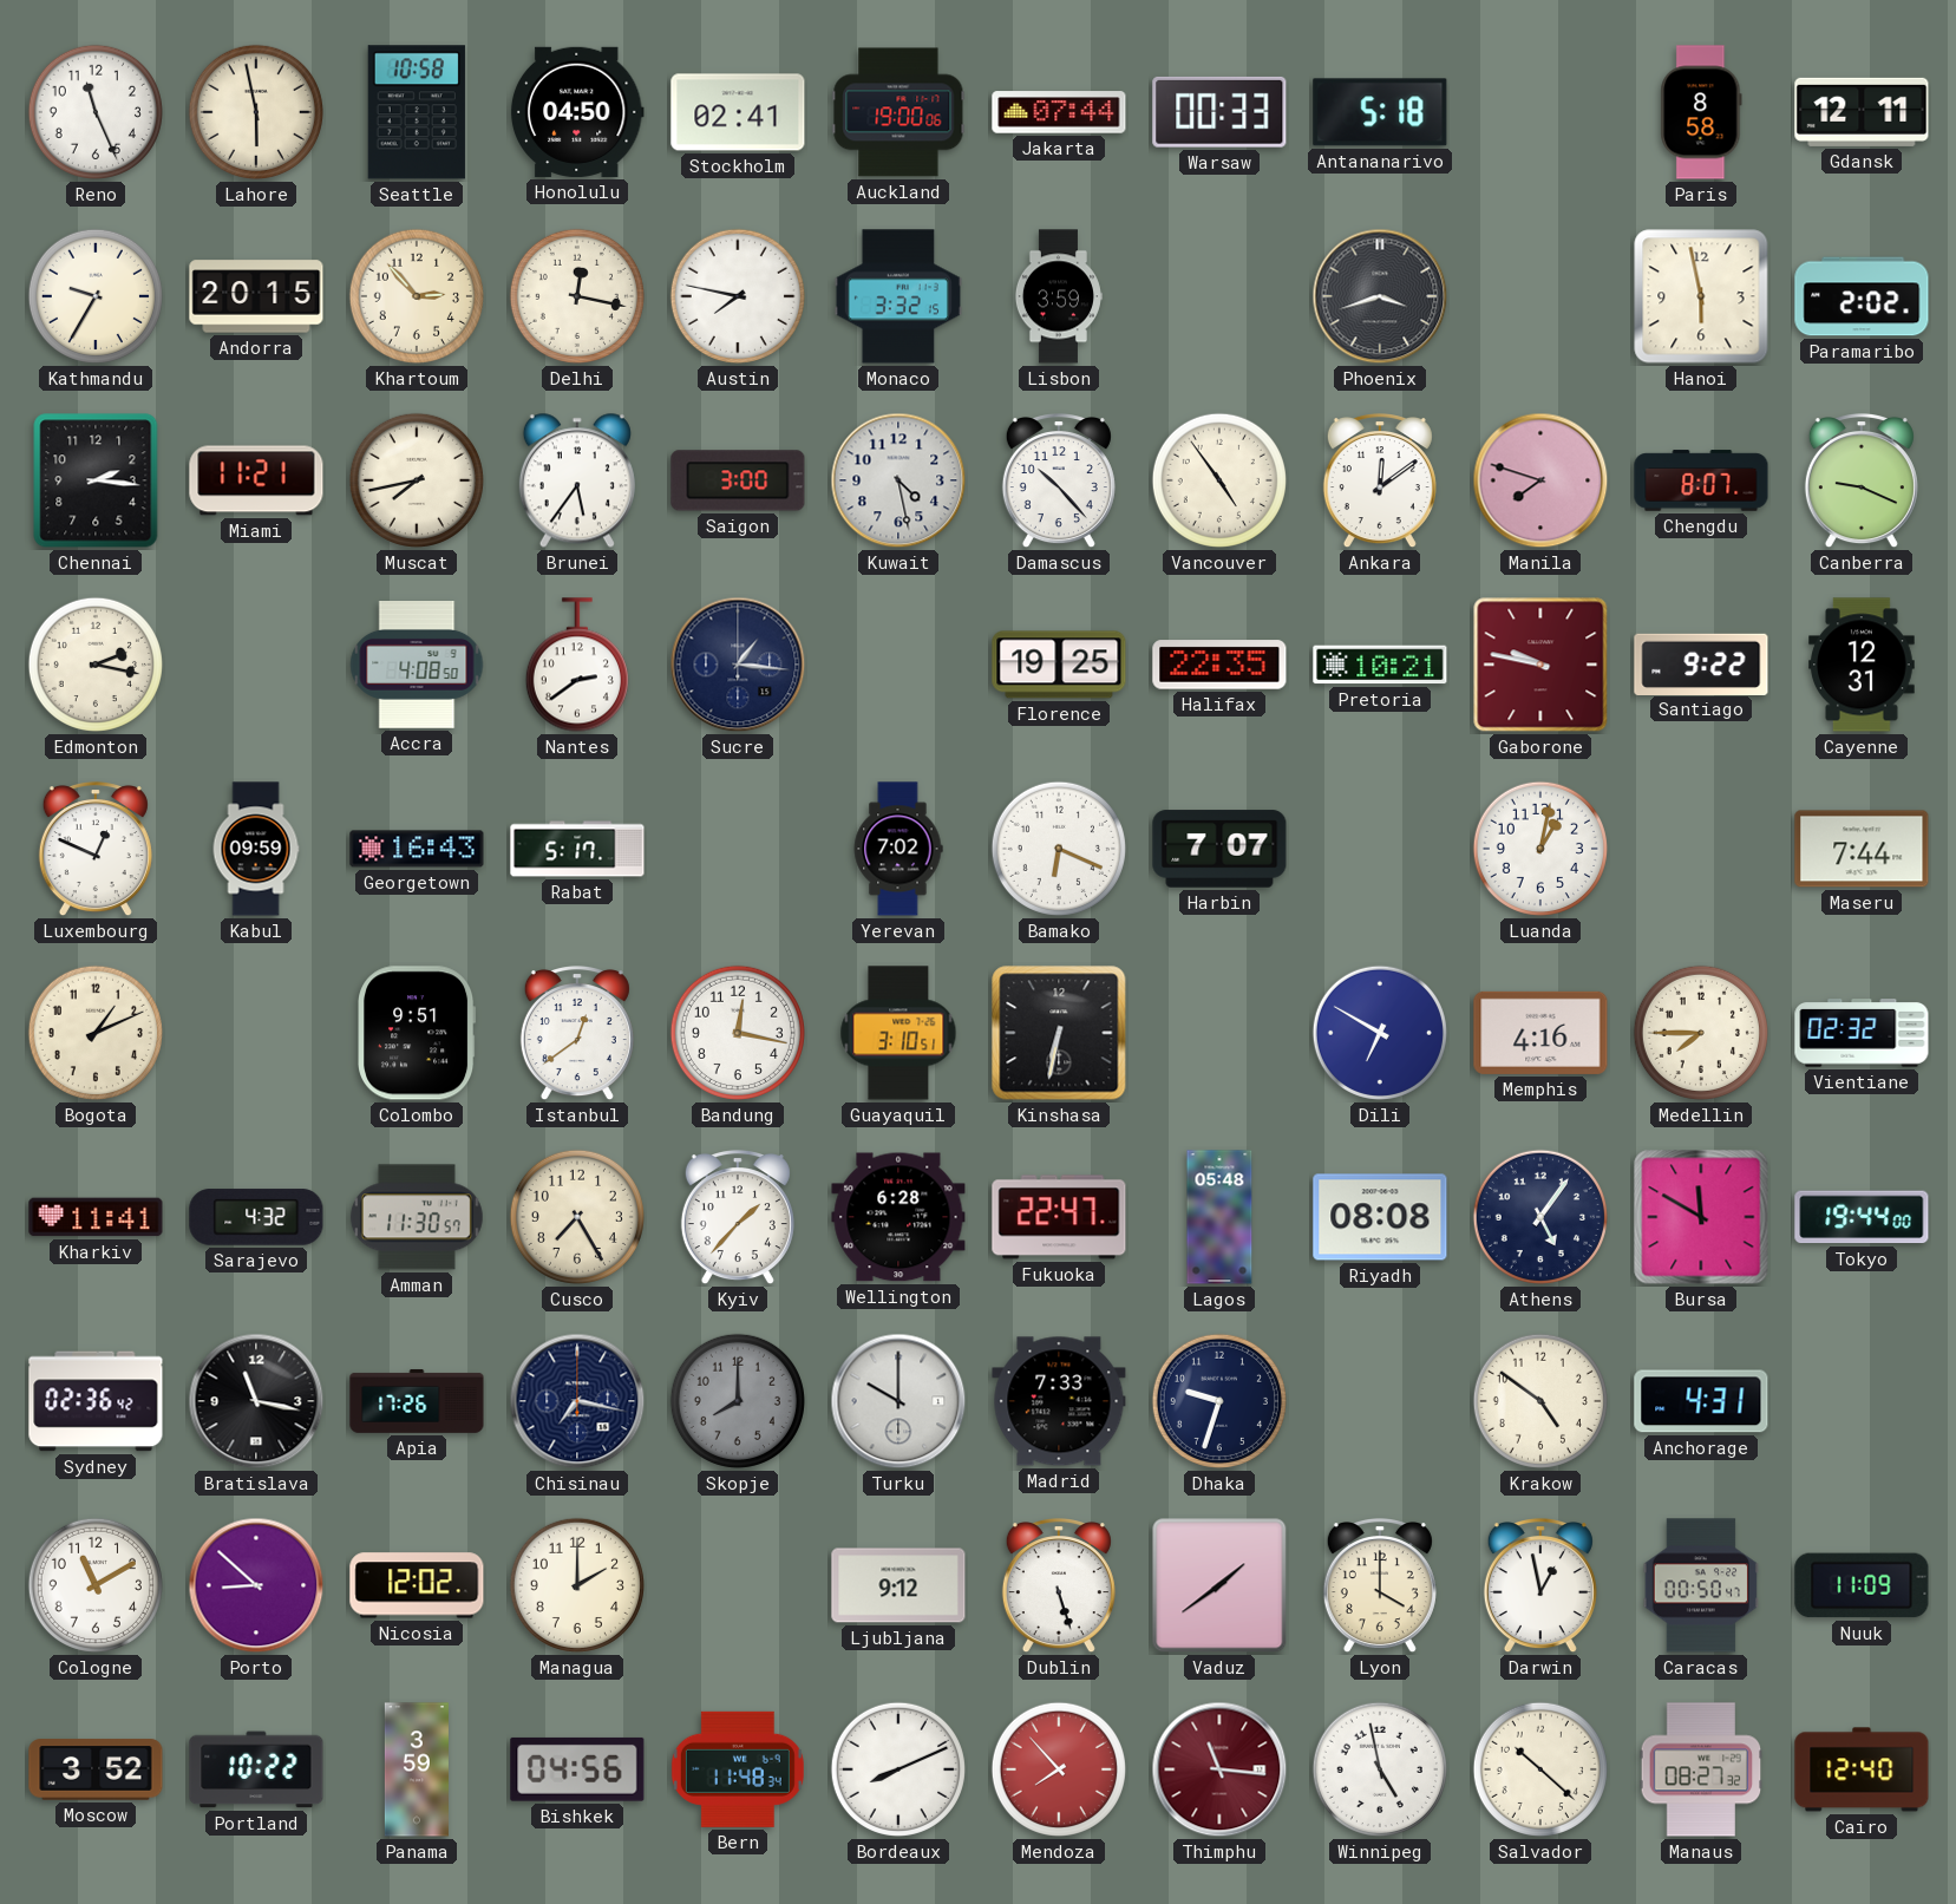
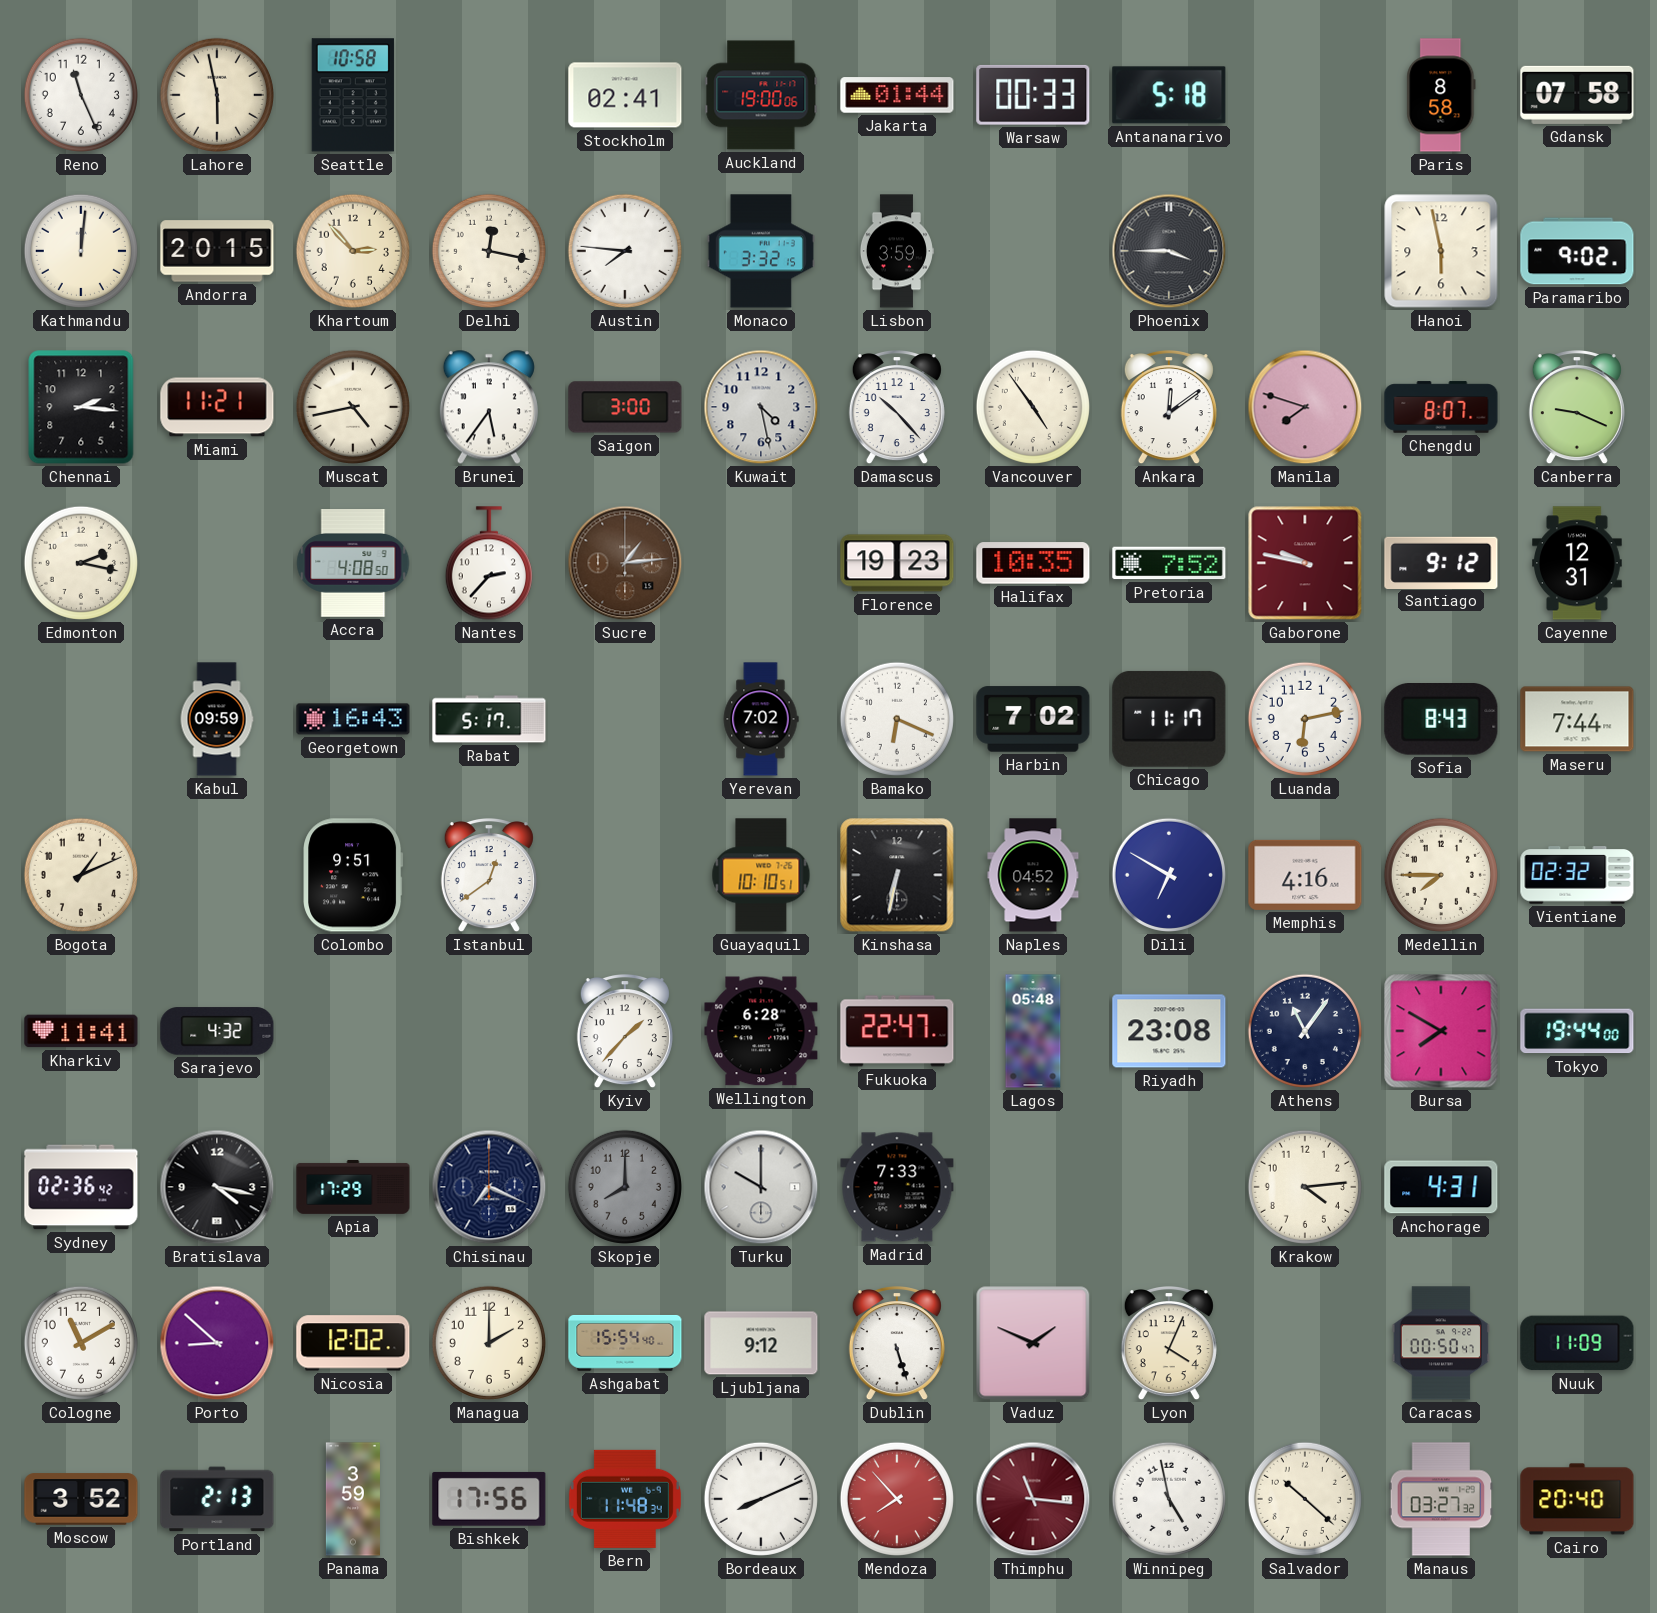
Honolulu: 04:50 -> none (577, 112)
Jakarta: 07:44 -> 01:44 (897, 95)
Gdansk: 12:11 -> 07:58 (1577, 95)
Kathmandu: 9:35 -> 12:01 (81, 251)
Austin: 7:47 -> 7:46 (625, 251)
Phoenix: 3:42 -> 3:45 (1169, 251)
Paramaribo: 2:02 -> 9:02 (1577, 251)
Muscat: 7:43 -> 4:43 (353, 407)
Nantes: 2:39 -> 2:37 (489, 563)
Sucre: 1:16 -> 1:14 (625, 563)
Sucre dial: navy -> brown (625, 563)
Florence: 19:25 -> 19:23 (897, 563)
Halifax: 22:35 -> 10:35 (1033, 563)
Pretoria: 10:21 -> 7:52 (1169, 563)
Santiago: 9:22 -> 9:12 (1441, 562)
Luxembourg: 12:49 -> none (96, 850)
Harbin: 7:07 -> 7:02 (1033, 719)
Chicago: none -> 11:17 (1169, 719)
Luanda: 1:02 -> 6:13 (1305, 719)
Sofia: none -> 8:43 (1441, 719)
Bandung: 12:17 -> none (738, 1033)
Guayaquil: 3:10 -> 10:10 (761, 875)
Naples: none -> 04:52 (1033, 875)
Amman: 11:30 -> none (417, 1217)
Cusco: 7:25 -> none (577, 1217)
Riyadh: 08:08 -> 23:08 (1169, 1031)
Athens: 5:06 -> 11:06 (1305, 1031)
Bursa: 11:50 -> 7:50 (1441, 1031)
Bratislava: 11:17 -> 4:17 (217, 1187)
Apia: 17:26 -> 17:29 (353, 1187)
Chisinau: 7:17 -> 7:19 (489, 1187)
Dhaka: 9:33 -> none (1219, 1401)
Krakow: 4:51 -> 4:14 (1305, 1187)
Ashgabat: none -> 15:54 (625, 1343)
Vaduz: 1:39 -> 1:49 (1033, 1343)
Lyon: 4:00 -> 4:04 (1169, 1344)
Darwin: 12:58 -> none (1540, 1586)
Portland: 10:22 -> 2:13 (217, 1499)
Bishkek: 04:56 -> 17:56 (489, 1499)
Manaus: 08:27 -> 03:27 (1441, 1499)
Cairo: 12:40 -> 20:40 (1577, 1499)
